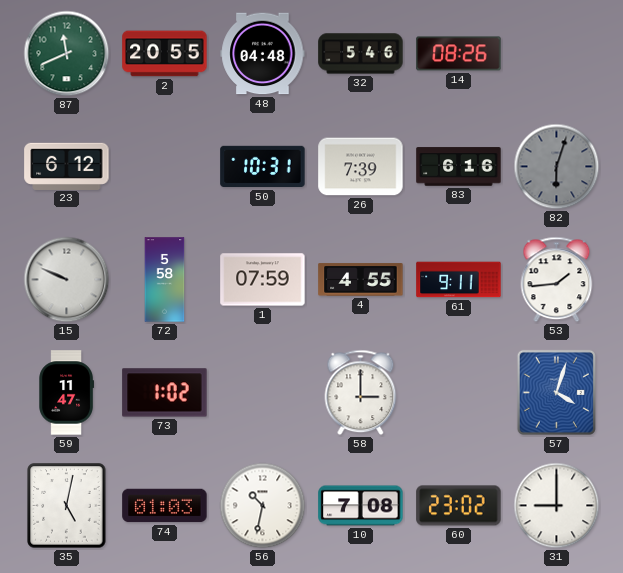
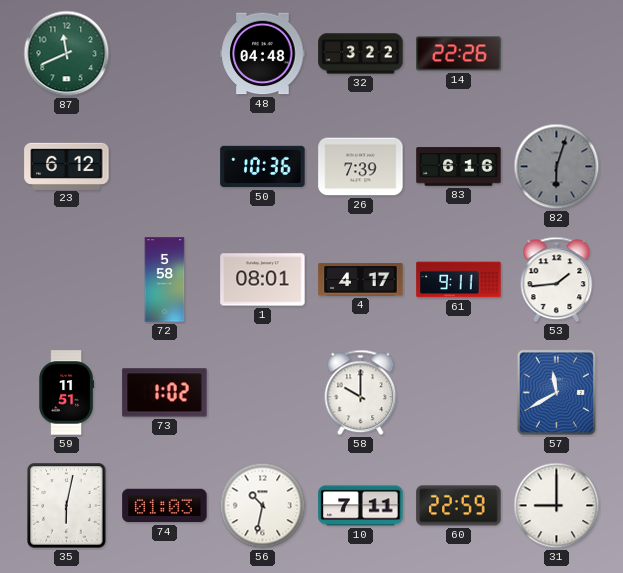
2: 20:55 -> none (165, 54)
32: 5:46 -> 3:22 (361, 54)
14: 08:26 -> 22:26 (459, 54)
50: 10:31 -> 10:36 (263, 167)
15: 9:49 -> none (67, 280)
1: 07:59 -> 08:01 (263, 280)
4: 4:55 -> 4:17 (361, 280)
59: 11:47 -> 11:51 (66, 393)
58: 3:00 -> 10:00 (361, 393)
57: 4:03 -> 11:40 (556, 392)
35: 5:02 -> 6:02 (67, 506)
10: 7:08 -> 7:11 (361, 506)
60: 23:02 -> 22:59 (459, 506)
